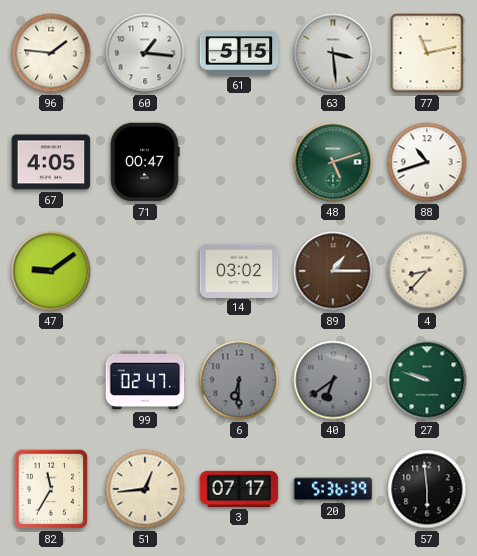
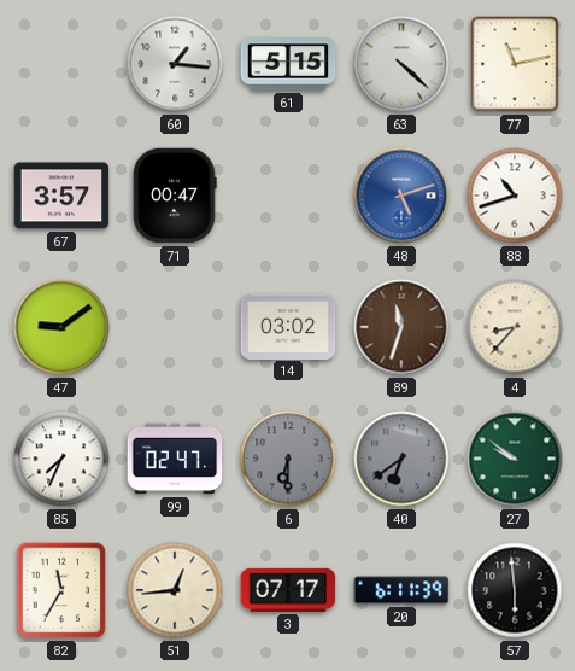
96: 1:46 -> none (51, 53)
63: 3:29 -> 4:22 (401, 64)
67: 4:05 -> 3:57 (61, 196)
48 dial: green -> blue (401, 196)
89: 1:15 -> 11:33 (401, 327)
85: none -> 7:34 (61, 459)
27: 9:48 -> 9:51 (515, 459)
20: 5:36 -> 6:11 (401, 590)
